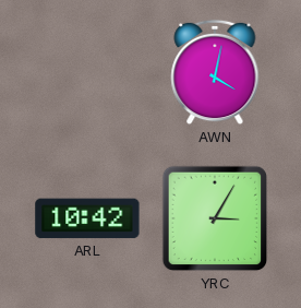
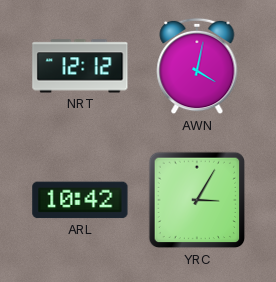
NRT: none -> 12:12 (80, 66)
